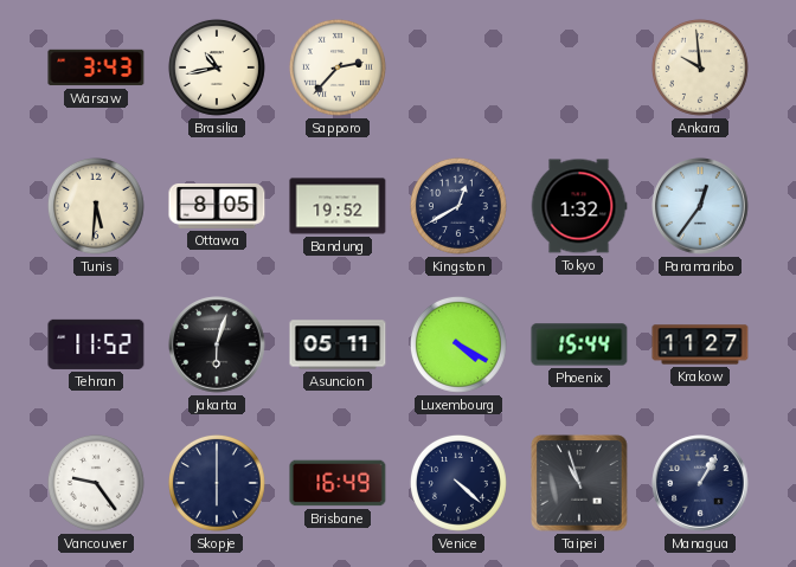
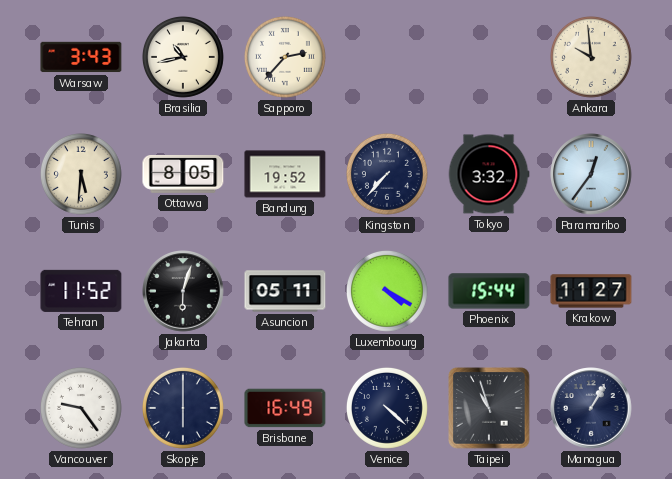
Kingston: 12:40 -> 7:37 (387, 174)
Tokyo: 1:32 -> 3:32 (489, 174)
